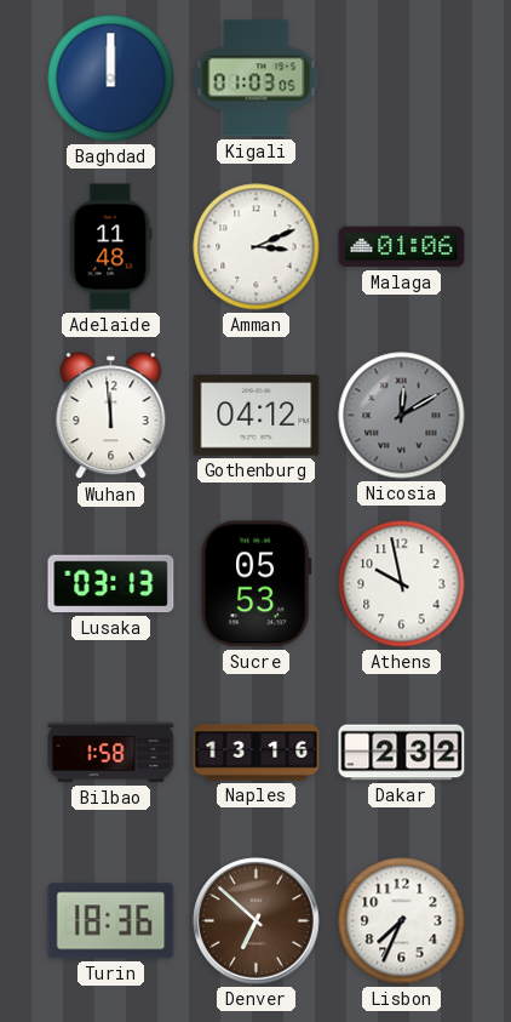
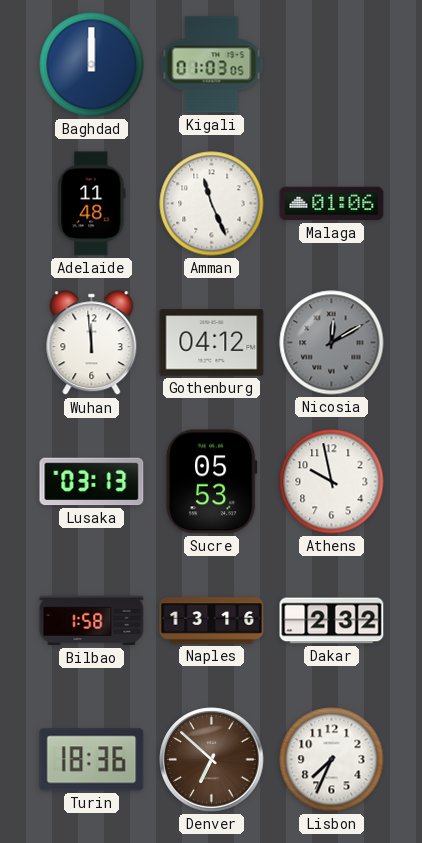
Amman: 3:11 -> 11:26 (212, 204)
